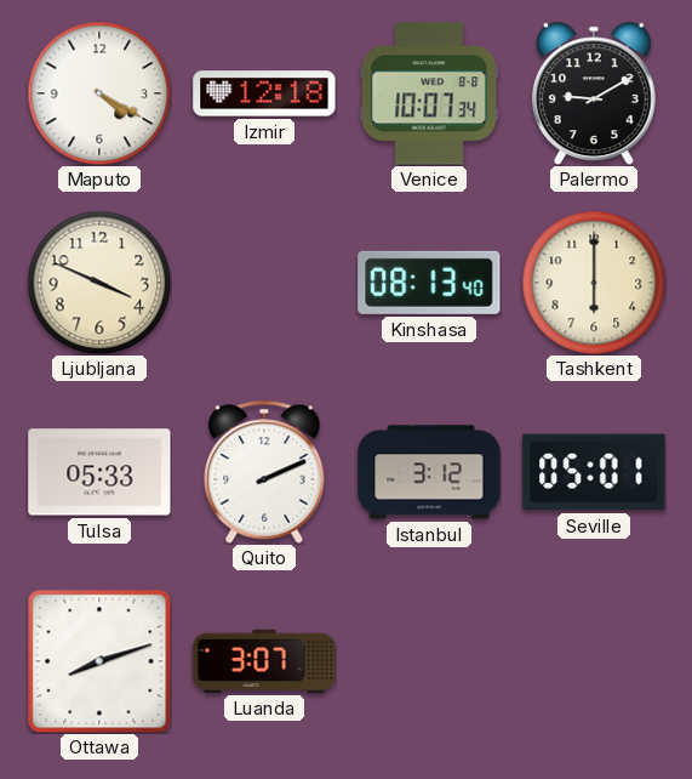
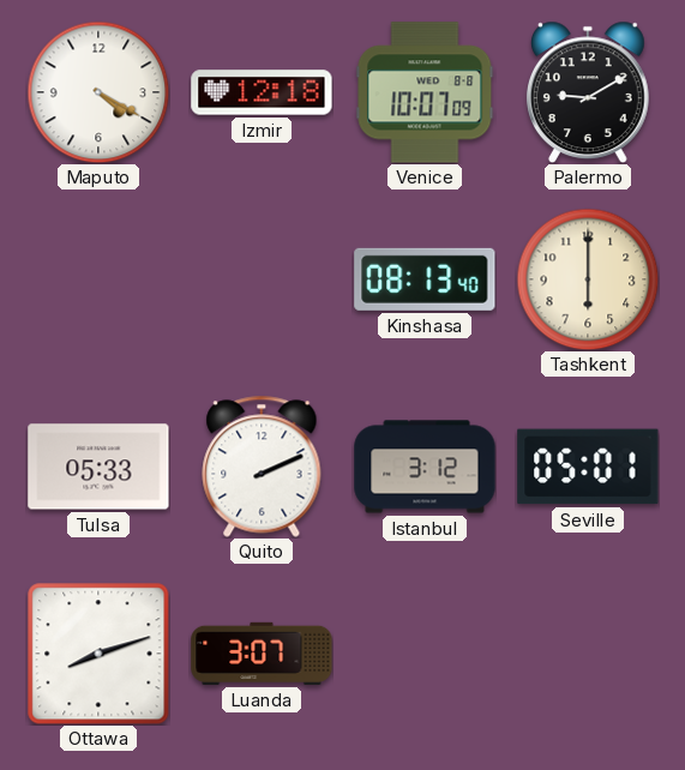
Venice: 10:07:34 -> 10:07:09 (425, 92)
Ljubljana: 3:49 -> none (99, 283)
